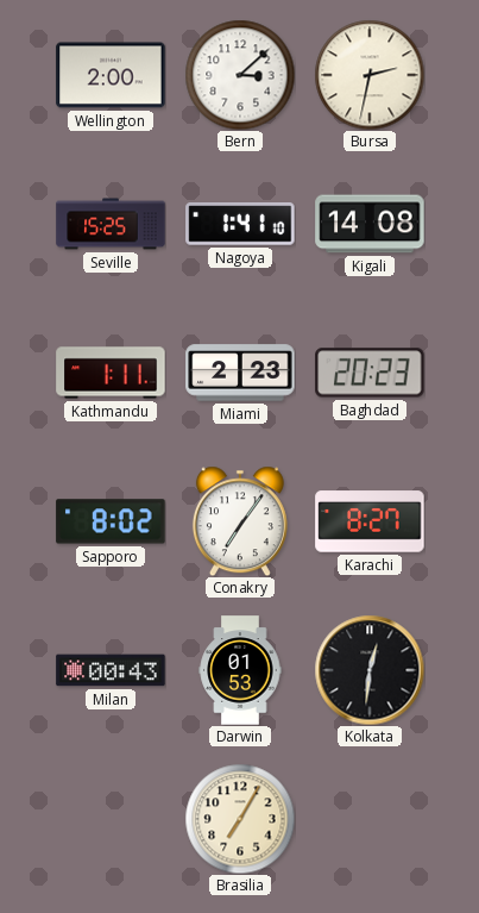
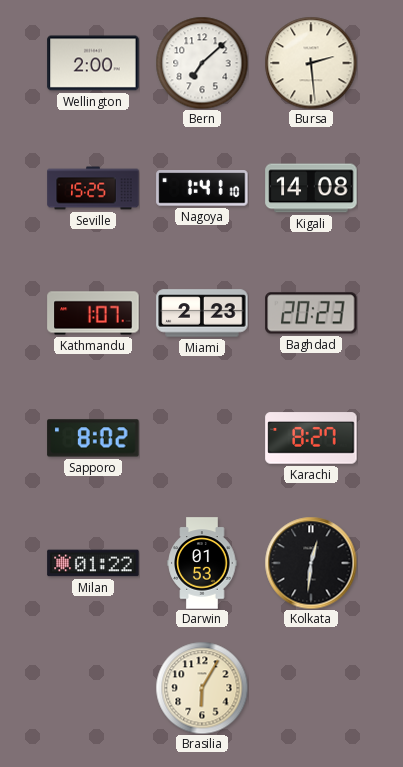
Bern: 3:08 -> 7:08 (202, 63)
Bursa: 2:32 -> 2:29 (311, 63)
Kathmandu: 1:11 -> 1:07 (93, 313)
Conakry: 7:06 -> none (240, 521)
Milan: 00:43 -> 01:22 (93, 563)
Brasilia: 7:05 -> 6:05 (202, 688)
